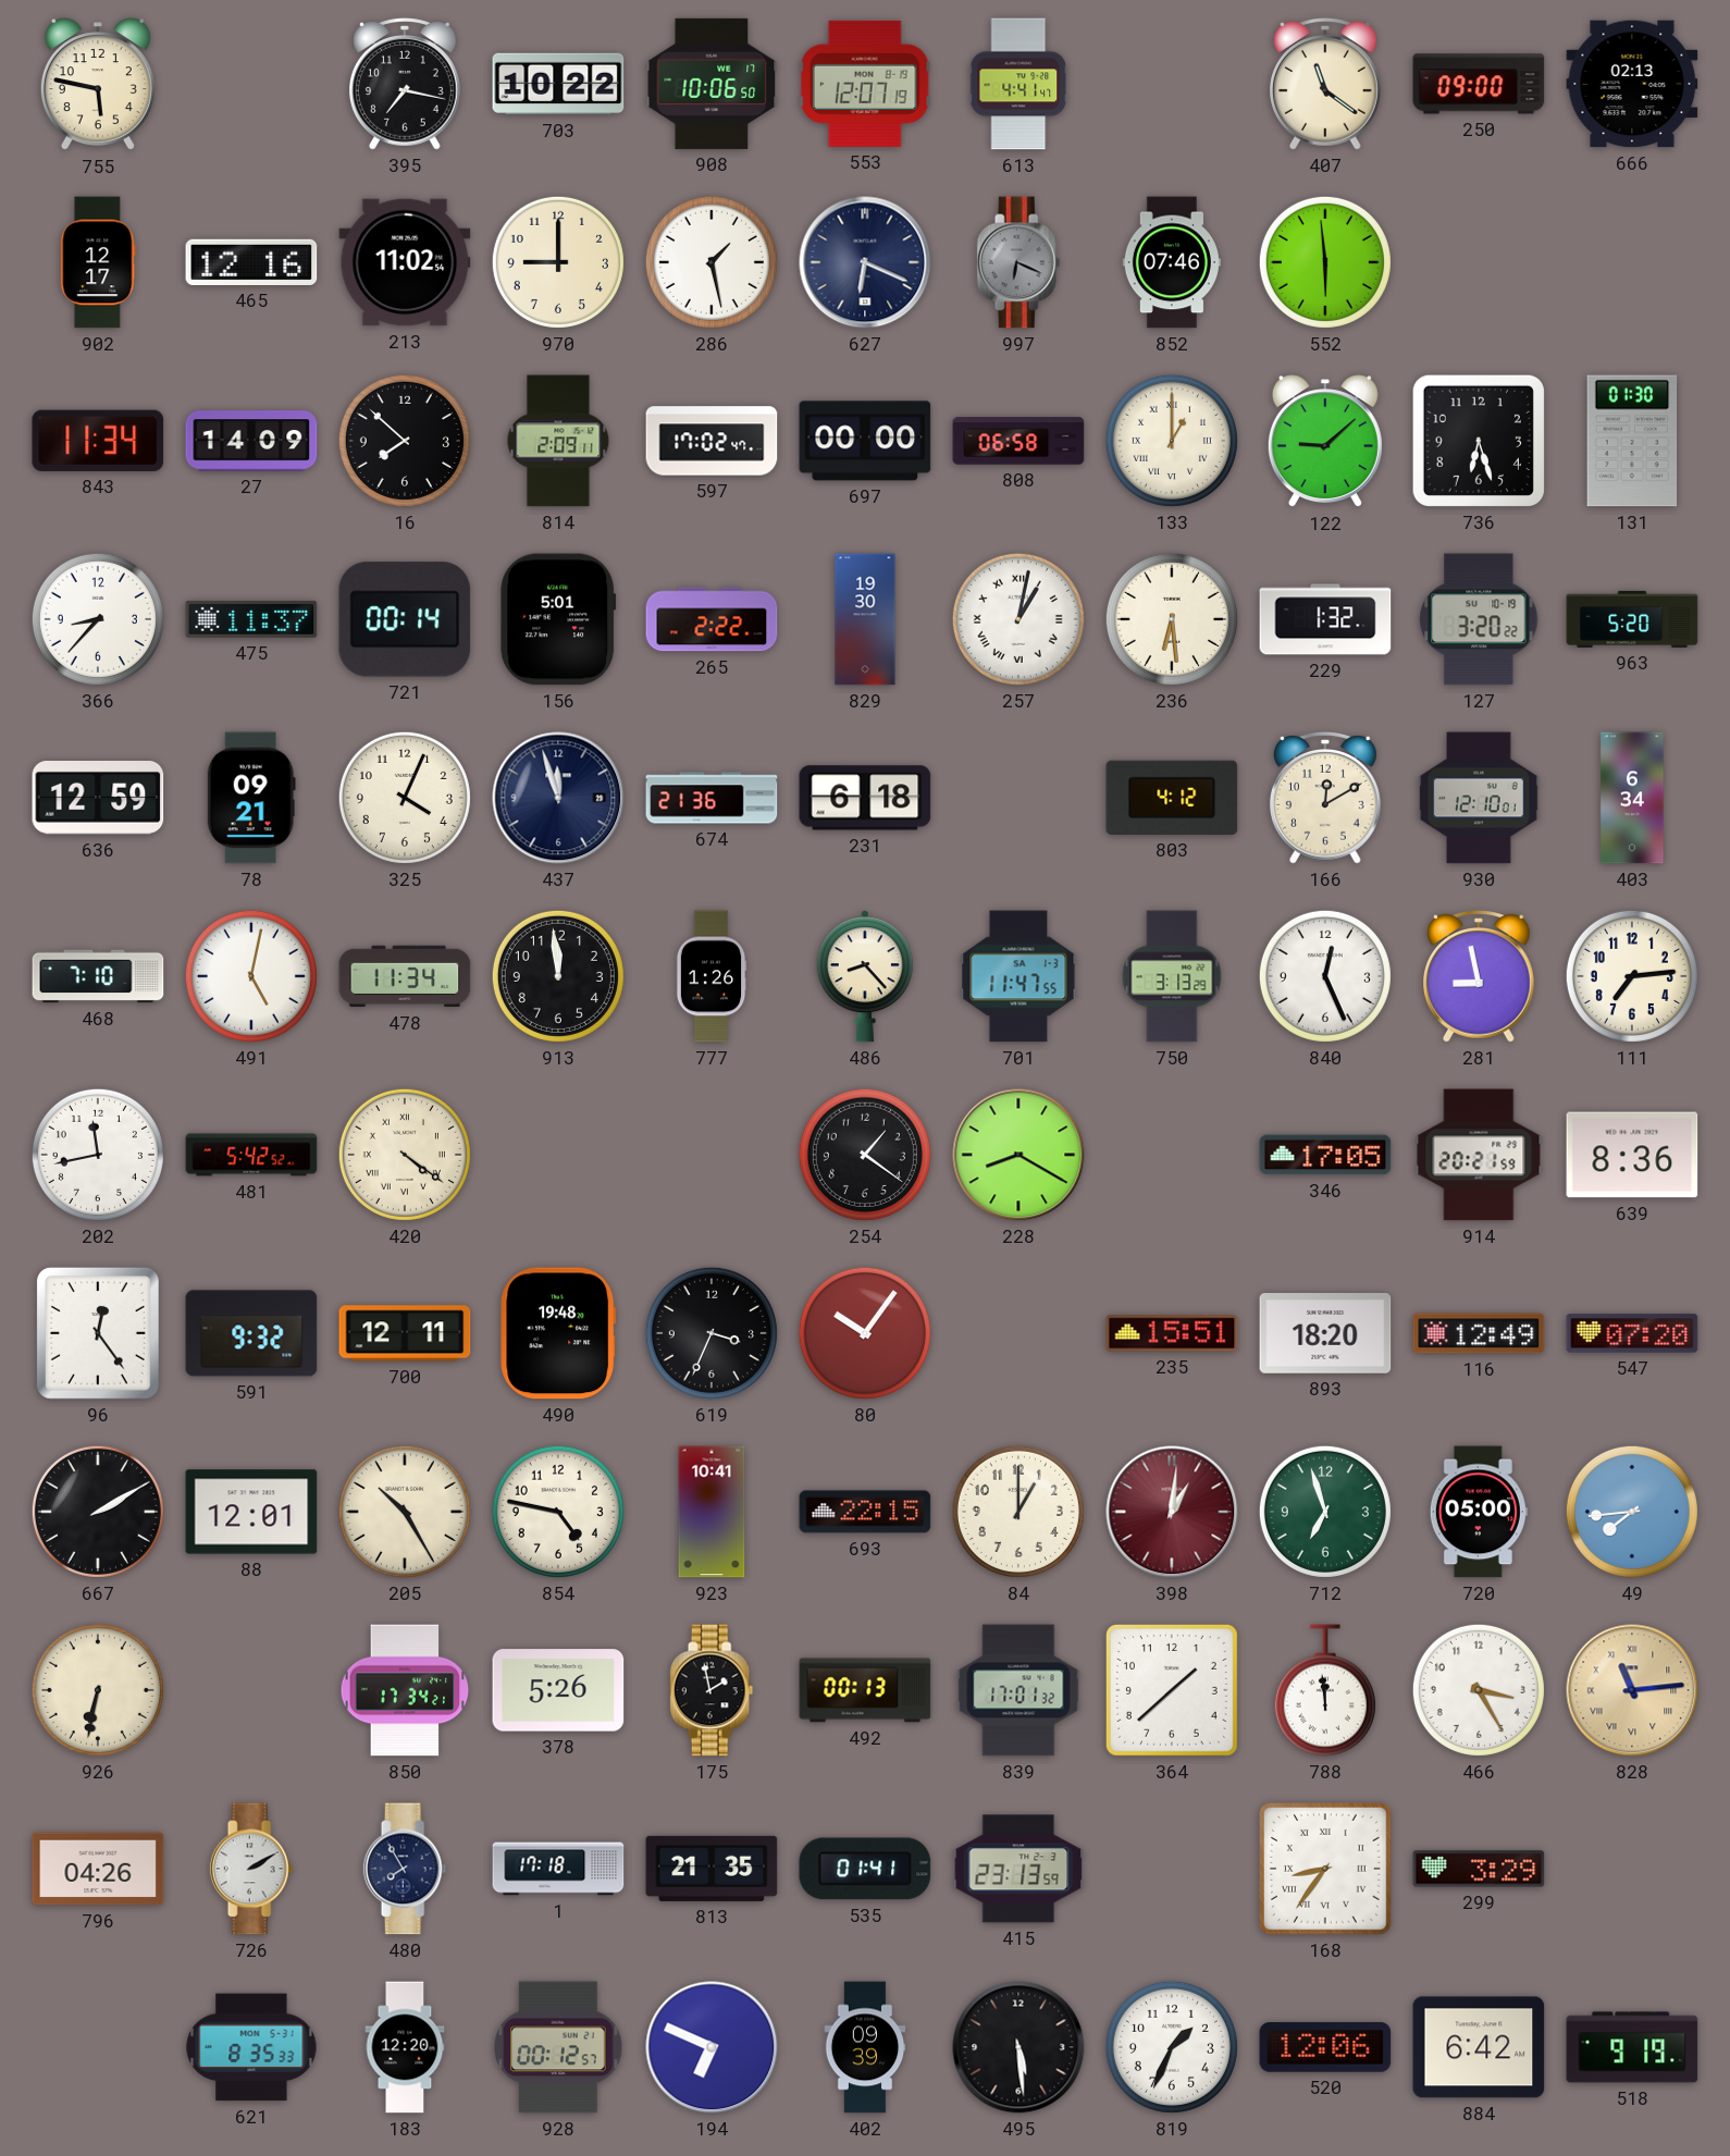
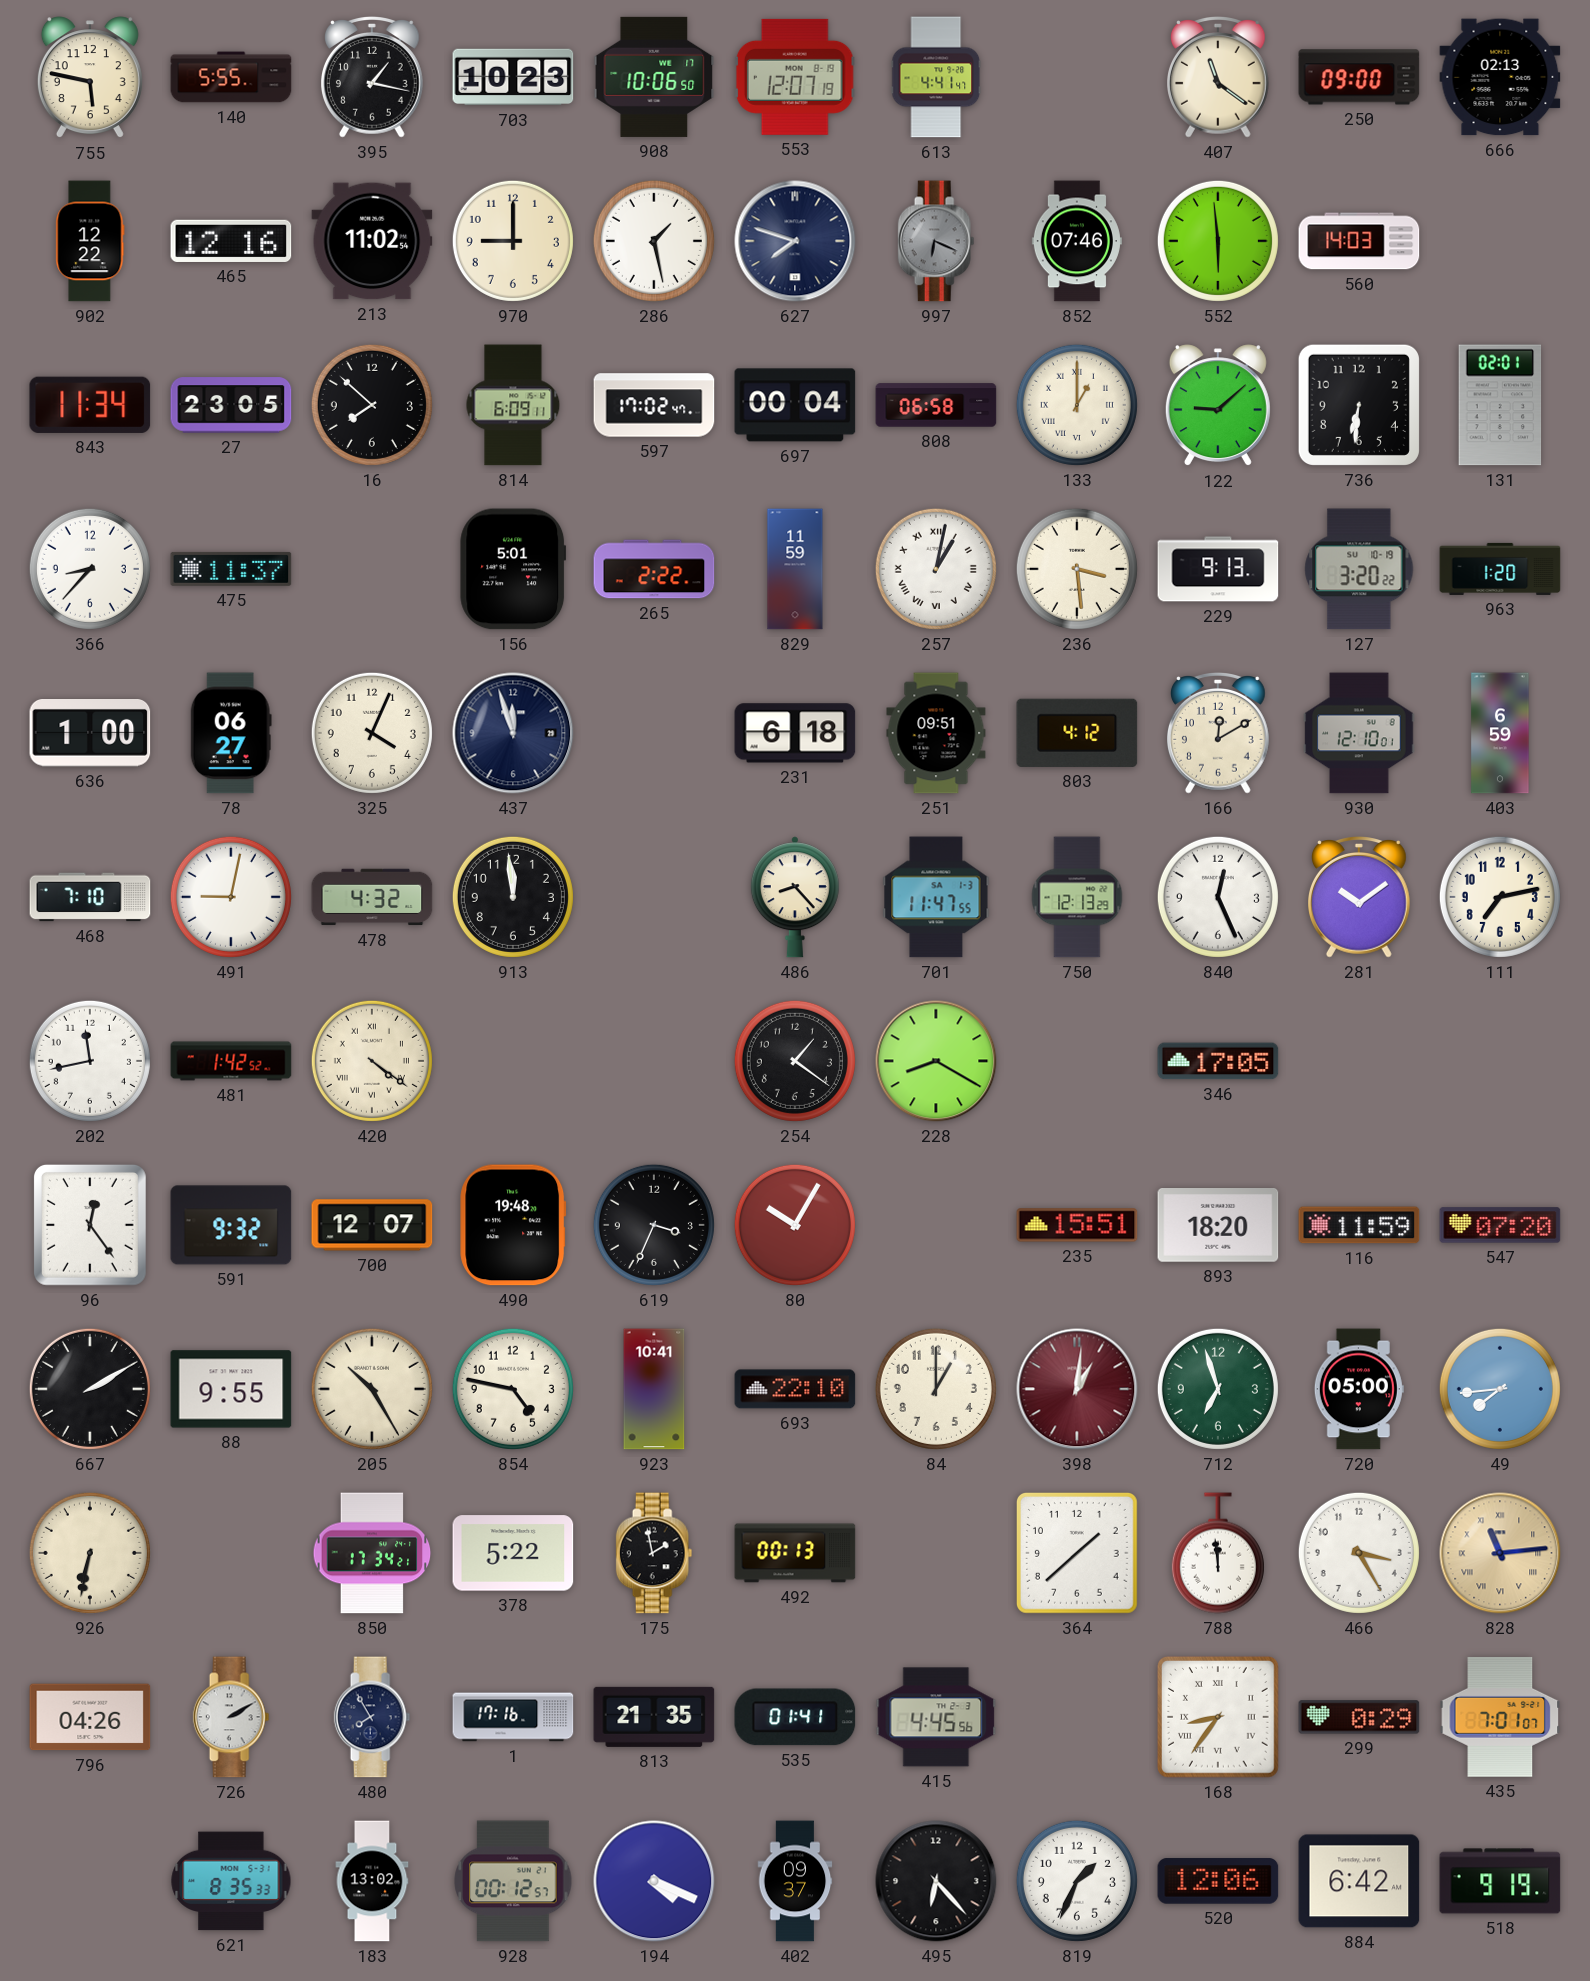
140: none -> 5:55 (231, 77)
395: 7:17 -> 1:17 (373, 78)
703: 10:22 -> 10:23 (513, 77)
902: 12:17 -> 12:22 (90, 241)
627: 6:19 -> 7:48 (795, 241)
560: none -> 14:03 (1359, 241)
27: 14:09 -> 23:05 (231, 405)
814: 2:09 -> 6:09 (513, 405)
697: 00:00 -> 00:04 (795, 405)
736: 6:27 -> 6:31 (1359, 405)
131: 01:30 -> 02:01 (1500, 405)
721: 00:14 -> none (405, 619)
829: 19:30 -> 11:59 (795, 569)
236: 6:29 -> 3:29 (1077, 569)
229: 1:32 -> 9:13 (1218, 569)
963: 5:20 -> 1:20 (1500, 569)
636: 12:59 -> 1:00 (90, 734)
78: 09:21 -> 06:27 (231, 733)
674: 21:36 -> none (712, 798)
251: none -> 09:51 (936, 733)
403: 6:34 -> 6:59 (1500, 733)
491: 5:02 -> 9:02 (231, 897)
478: 11:34 -> 4:32 (372, 897)
777: 1:26 -> none (712, 976)
750: 3:13 -> 12:13 (1077, 897)
281: 8:58 -> 10:09 (1360, 898)
111: 7:14 -> 7:13 (1500, 897)
481: 5:42 -> 1:42 (231, 1061)
914: 20:21 -> none (1479, 1155)
639: 8:36 -> none (1632, 1155)
700: 12:11 -> 12:07 (372, 1225)
80: 10:06 -> 10:05 (795, 1225)
116: 12:49 -> 11:59 (1359, 1225)
88: 12:01 -> 9:55 (231, 1389)
693: 22:15 -> 22:10 (795, 1389)
378: 5:26 -> 5:22 (513, 1553)
839: 17:01 -> none (1018, 1690)
1: 17:18 -> 17:16 (513, 1717)
415: 23:13 -> 4:45 (936, 1717)
299: 3:29 -> 0:29 (1359, 1717)
435: none -> 7:01 (1500, 1717)
183: 12:20 -> 13:02 (372, 1881)
194: 6:49 -> 4:19 (654, 1881)
402: 09:39 -> 09:37 (795, 1881)
495: 5:29 -> 6:23 (936, 1881)
